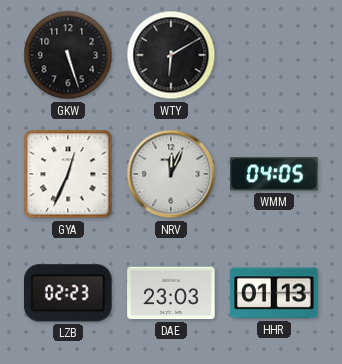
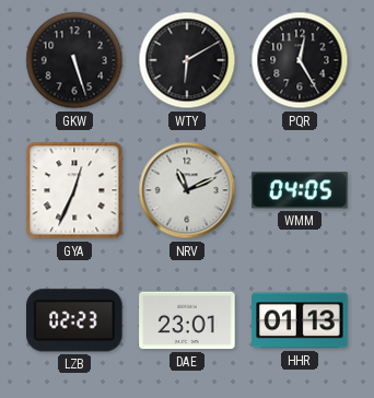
PQR: none -> 12:25 (300, 60)
NRV: 12:04 -> 11:11 (187, 190)
DAE: 23:03 -> 23:01 (187, 320)
